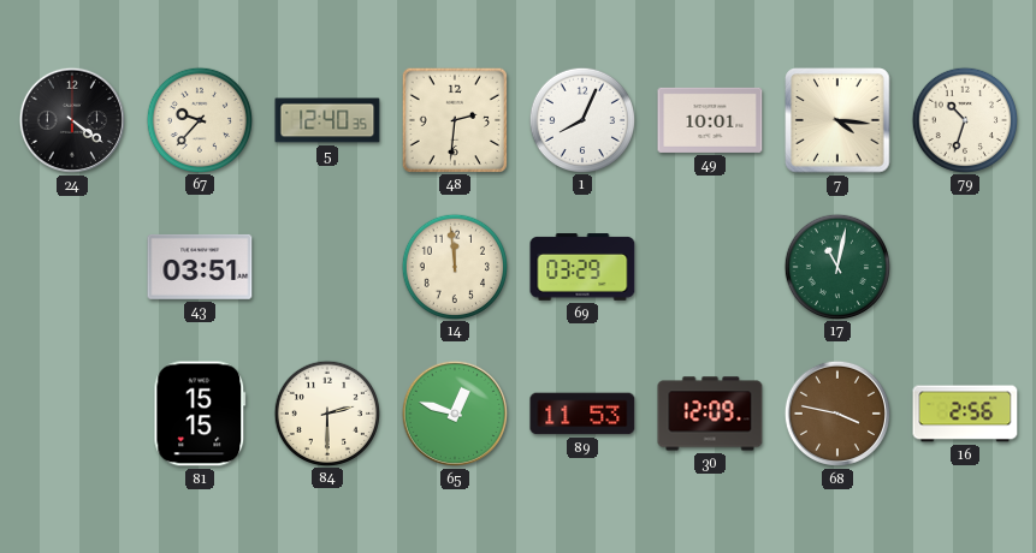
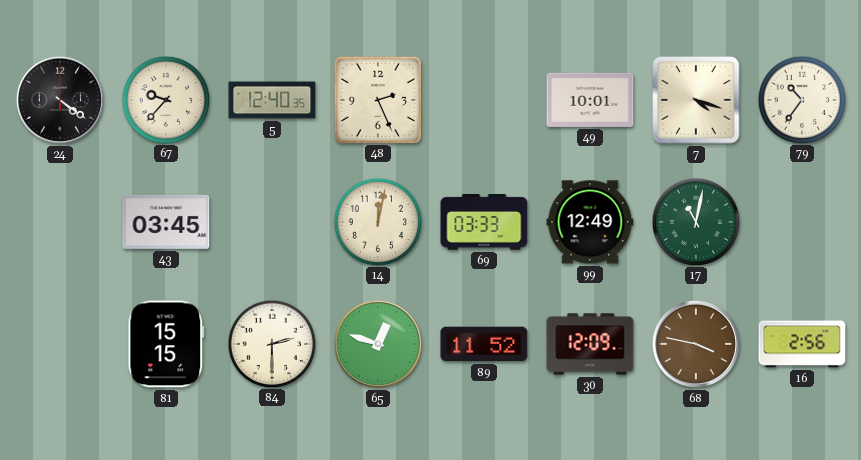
48: 2:31 -> 2:26 (377, 99)
1: 8:04 -> none (581, 119)
7: 4:16 -> 4:18 (696, 100)
79: 10:33 -> 10:36 (801, 99)
43: 03:51 -> 03:45 (166, 222)
14: 11:59 -> 12:02 (377, 221)
69: 03:29 -> 03:33 (484, 222)
99: none -> 12:49 (590, 222)
89: 11:53 -> 11:52 (484, 344)
